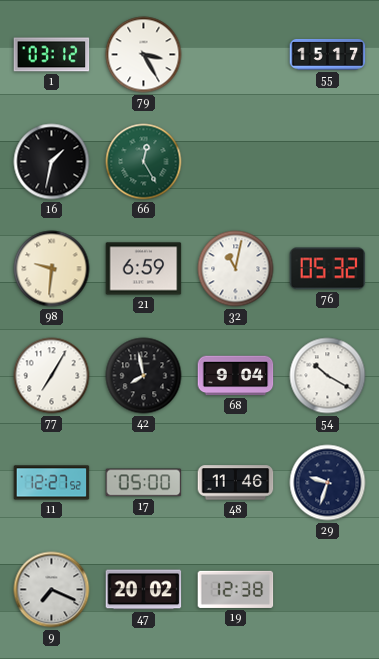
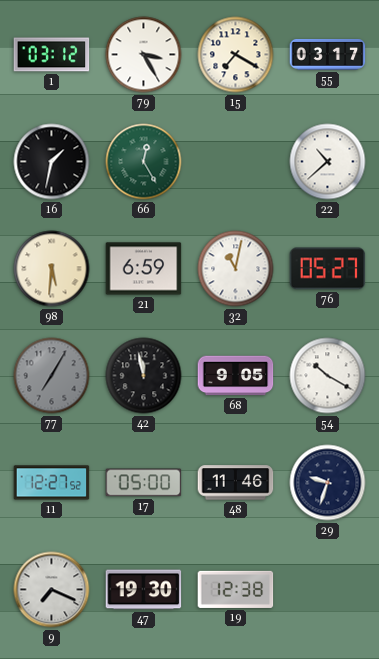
15: none -> 7:20 (236, 55)
55: 15:17 -> 03:17 (328, 55)
22: none -> 10:38 (328, 162)
98: 9:31 -> 5:31 (52, 269)
76: 05:32 -> 05:27 (328, 269)
77 dial: white -> grey (52, 376)
42: 7:58 -> 11:58 (144, 376)
68: 9:04 -> 9:05 (236, 376)
47: 20:02 -> 19:30 (144, 590)
